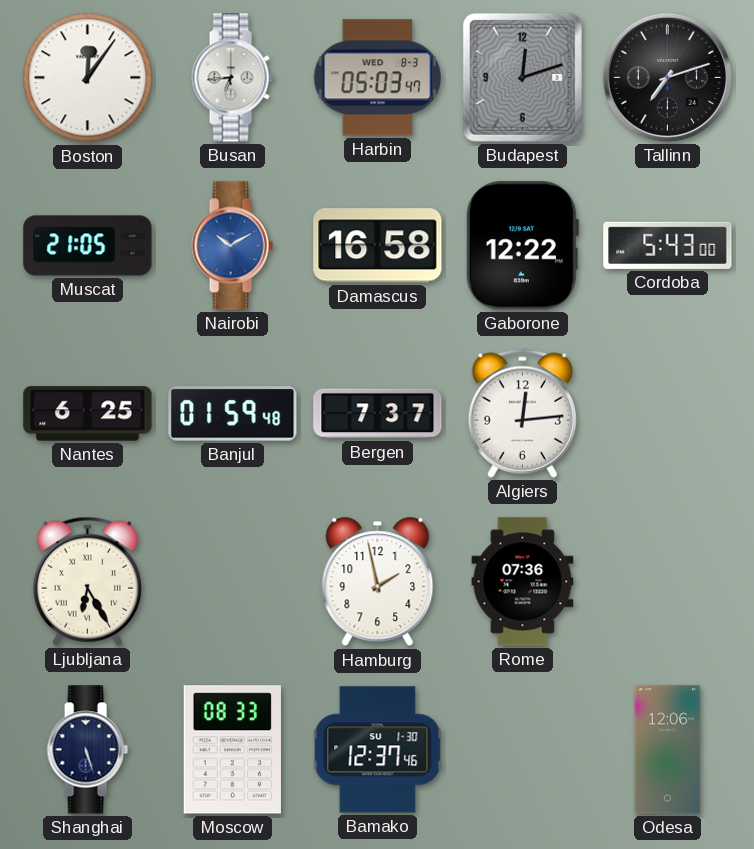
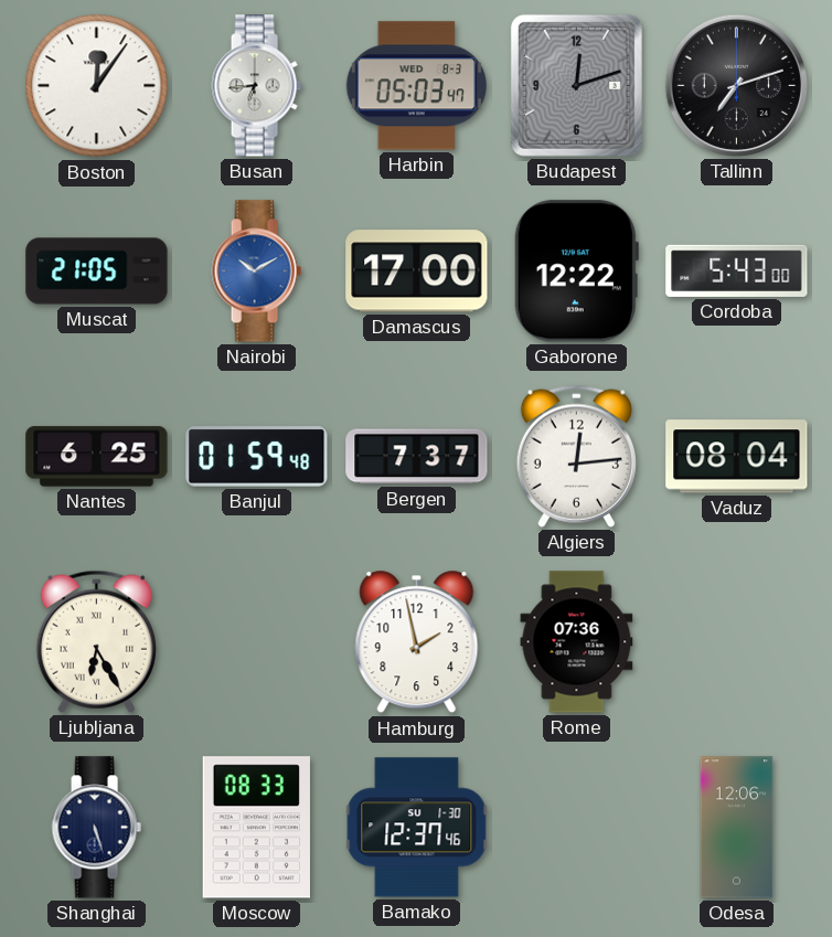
Damascus: 16:58 -> 17:00 (417, 271)
Vaduz: none -> 08:04 (737, 457)
